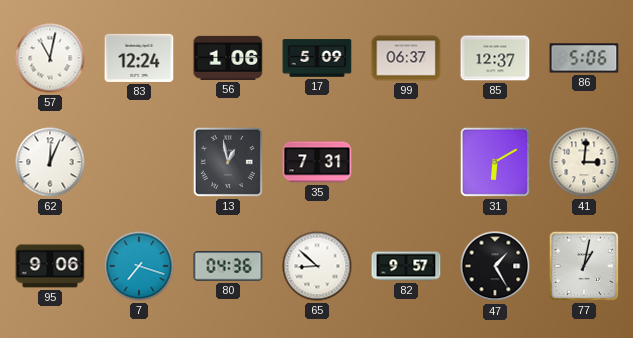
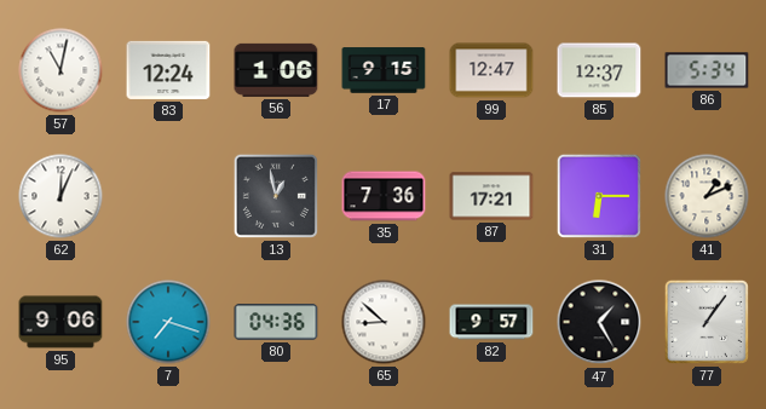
17: 5:09 -> 9:15 (384, 70)
99: 06:37 -> 12:47 (491, 70)
86: 5:06 -> 5:34 (707, 70)
35: 7:31 -> 7:36 (384, 196)
87: none -> 17:21 (491, 196)
31: 6:10 -> 6:15 (599, 196)
41: 3:01 -> 1:11 (707, 196)
77: 1:02 -> 1:06 (707, 322)
